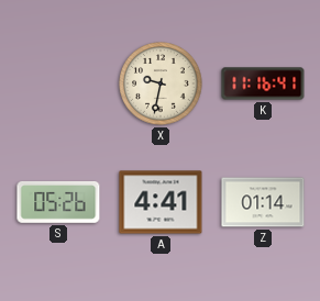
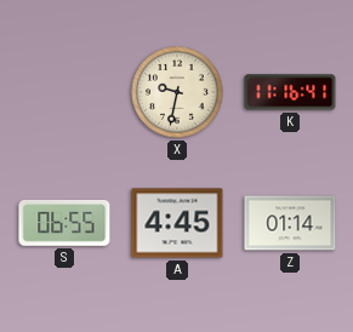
S: 05:26 -> 06:55 (64, 224)
A: 4:41 -> 4:45 (177, 223)
